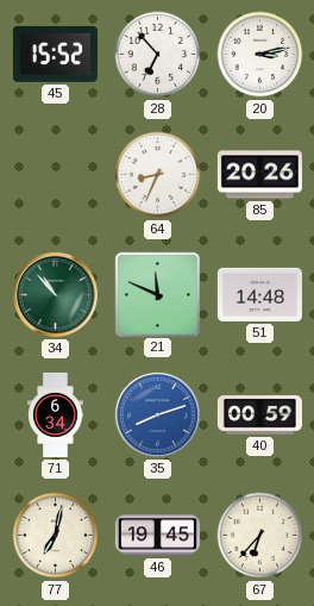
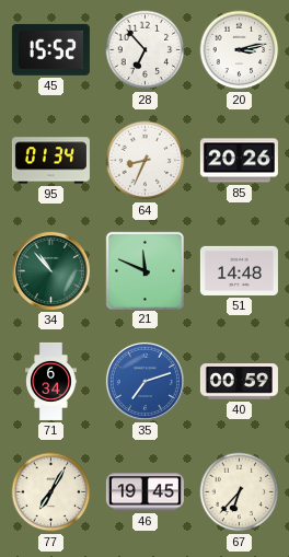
95: none -> 01:34 (50, 161)
35: 8:12 -> 7:12 (144, 381)
77: 7:02 -> 7:05 (51, 492)
